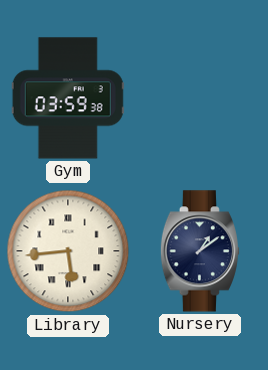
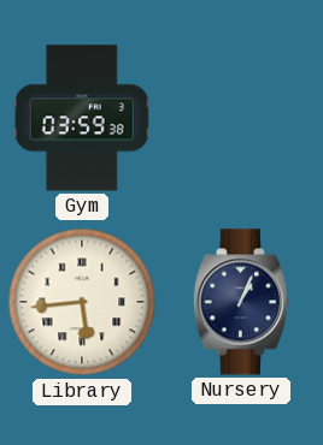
Nursery: 1:09 -> 1:04 (240, 302)
